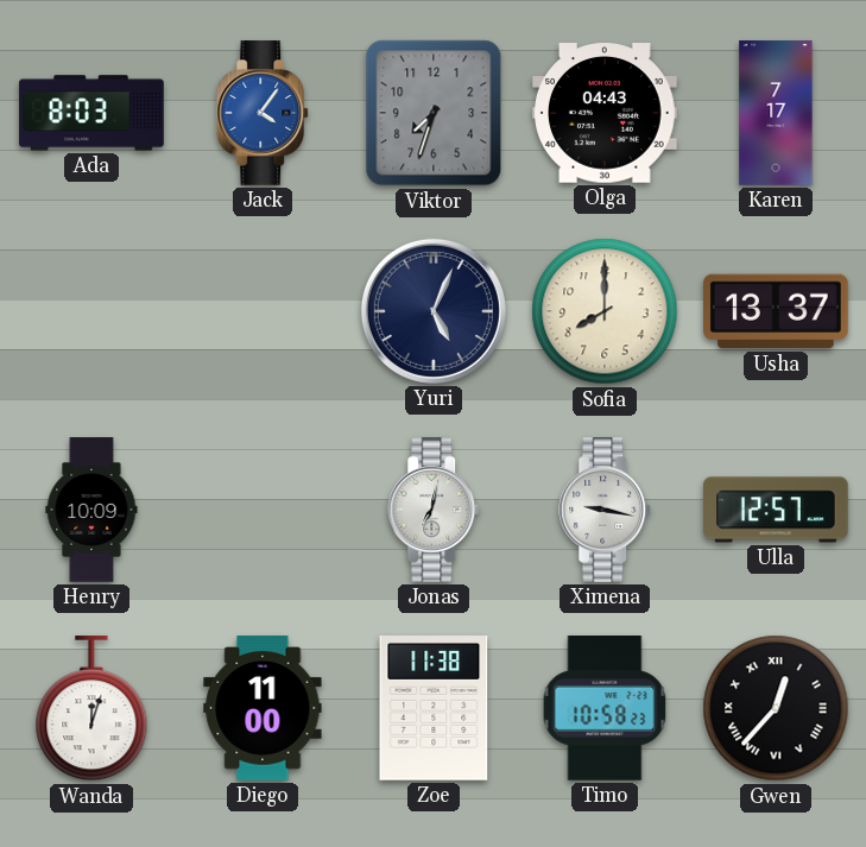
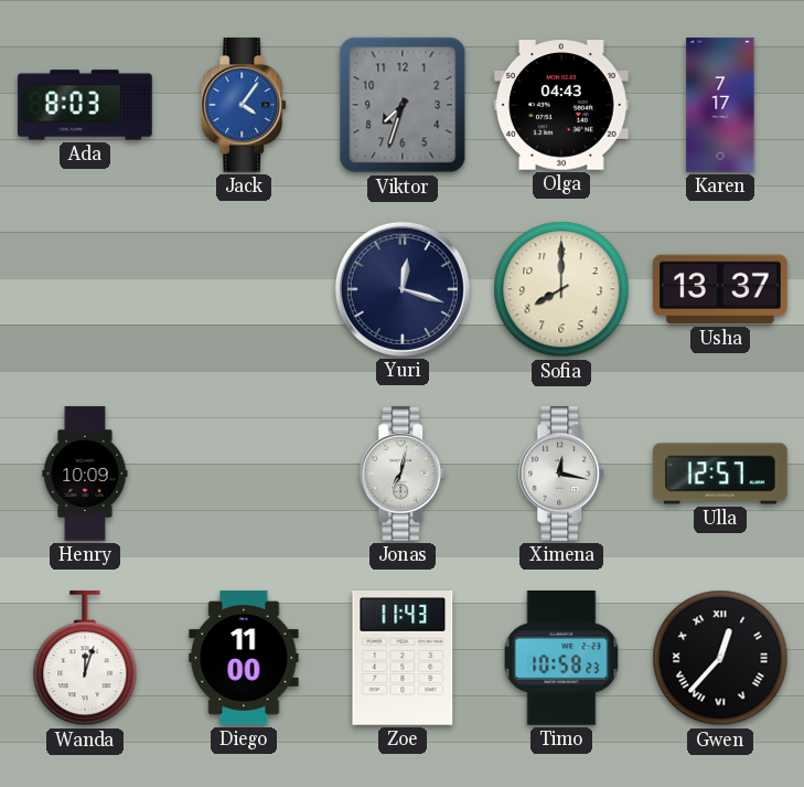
Yuri: 5:04 -> 12:18 (403, 289)
Ximena: 9:17 -> 12:17 (562, 474)
Zoe: 11:38 -> 11:43 (403, 659)
